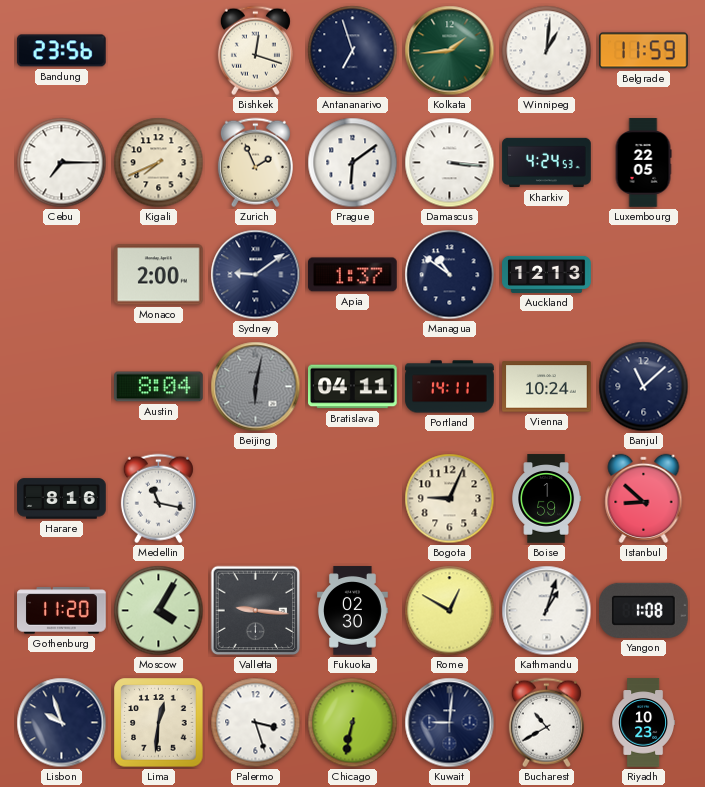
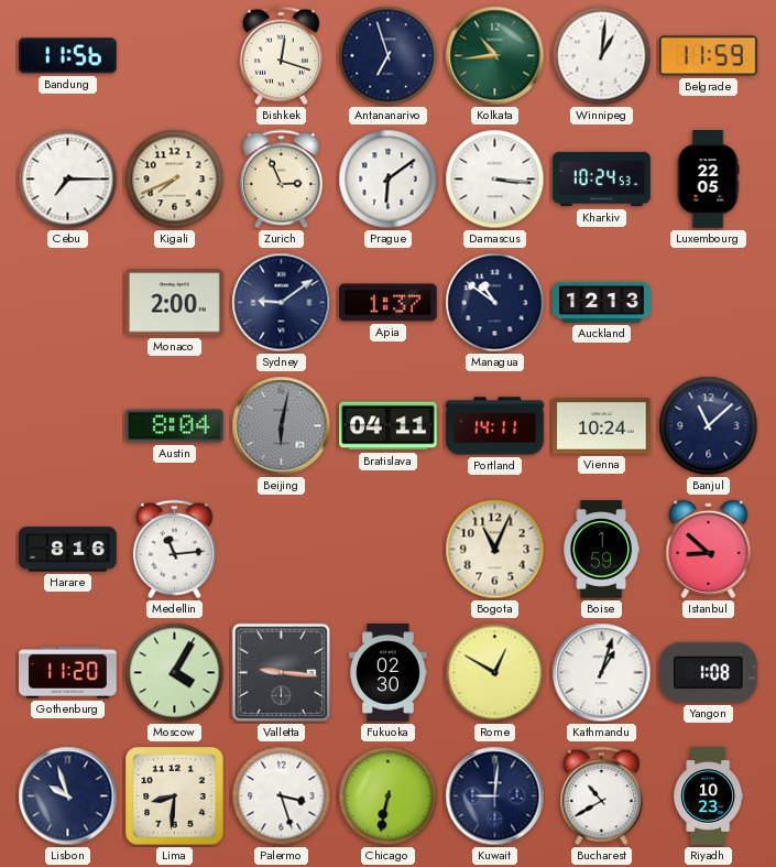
Bandung: 23:56 -> 11:56 (67, 56)
Kolkata: 1:44 -> 10:44 (495, 56)
Zurich: 1:56 -> 2:56 (281, 180)
Kharkiv: 4:24 -> 10:24 (602, 180)
Medellin: 11:17 -> 11:14 (174, 550)
Bogota: 9:04 -> 11:04 (495, 550)
Lima: 12:31 -> 8:31 (175, 796)
